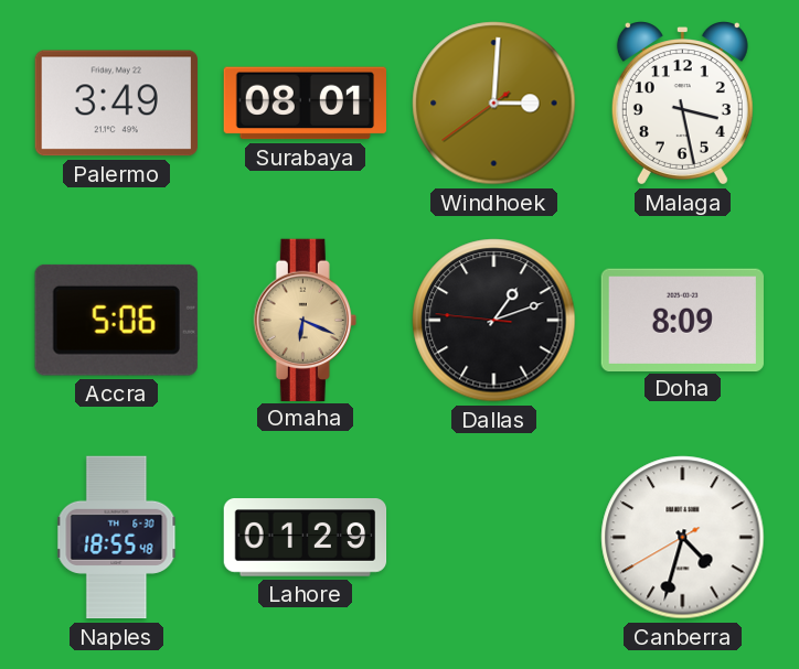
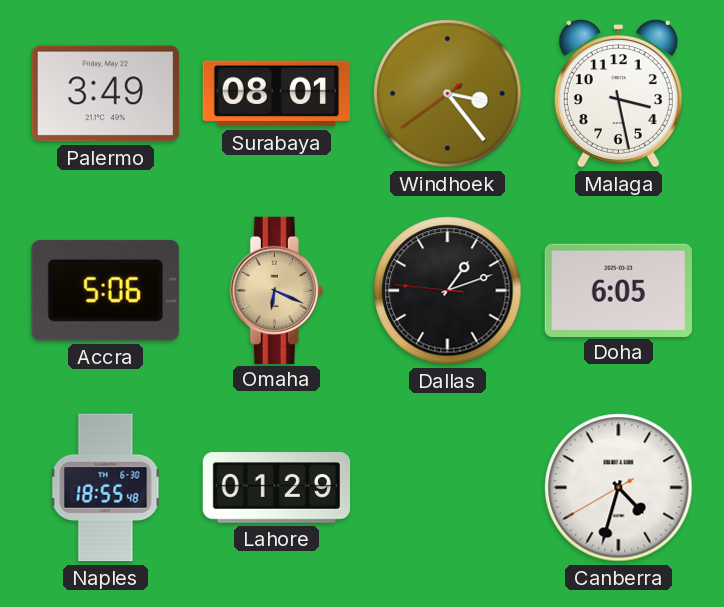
Windhoek: 3:00 -> 3:23 (448, 94)
Doha: 8:09 -> 6:05 (618, 290)
